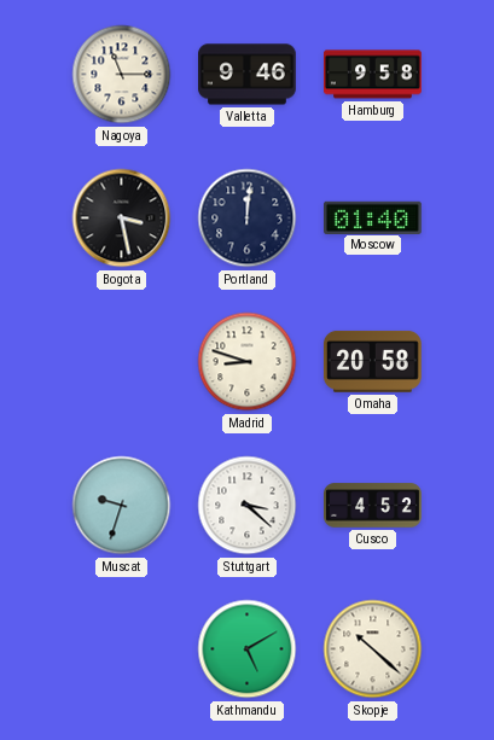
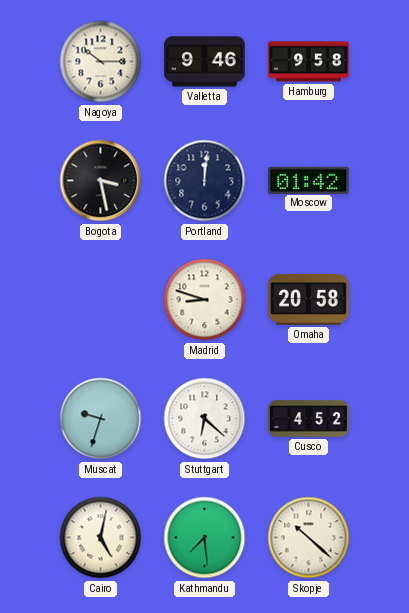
Nagoya: 11:15 -> 10:15 (101, 62)
Moscow: 01:40 -> 01:42 (309, 180)
Stuttgart: 3:22 -> 6:22 (205, 419)
Cairo: none -> 5:02 (101, 538)
Kathmandu: 5:10 -> 7:29 (205, 538)
